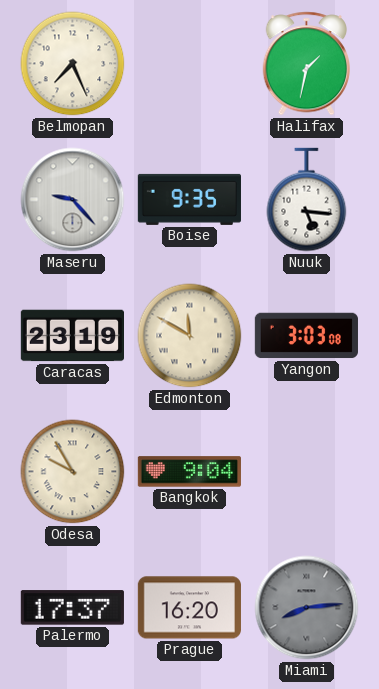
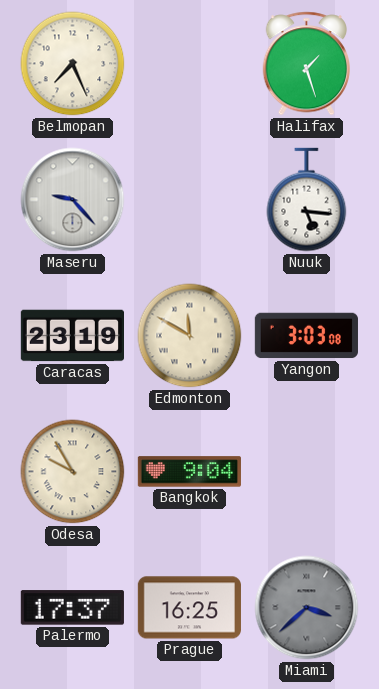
Halifax: 1:32 -> 1:27 (306, 64)
Boise: 9:35 -> none (189, 199)
Prague: 16:20 -> 16:25 (189, 608)
Miami: 8:14 -> 3:38 (307, 608)
